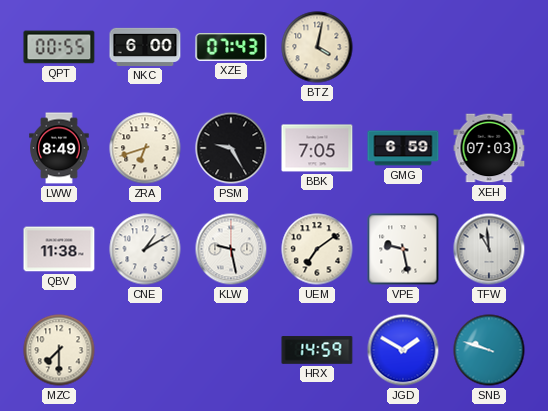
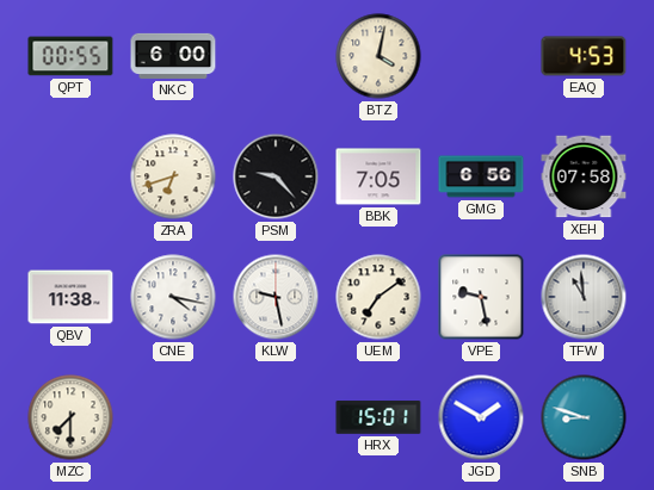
XZE: 07:43 -> none (231, 48)
EAQ: none -> 4:53 (584, 56)
LWW: 8:49 -> none (59, 148)
PSM: 9:25 -> 9:23 (276, 176)
GMG: 6:59 -> 6:56 (481, 176)
XEH: 07:03 -> 07:58 (584, 176)
CNE: 1:10 -> 4:17 (173, 297)
HRX: 14:59 -> 15:01 (378, 417)
SNB: 9:48 -> 8:48 (584, 417)
